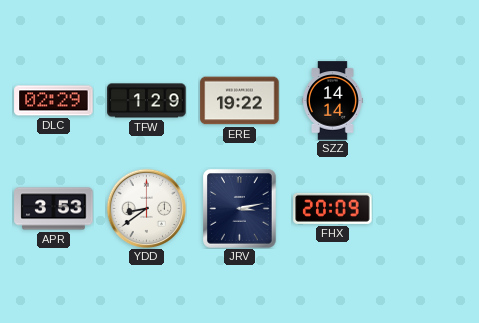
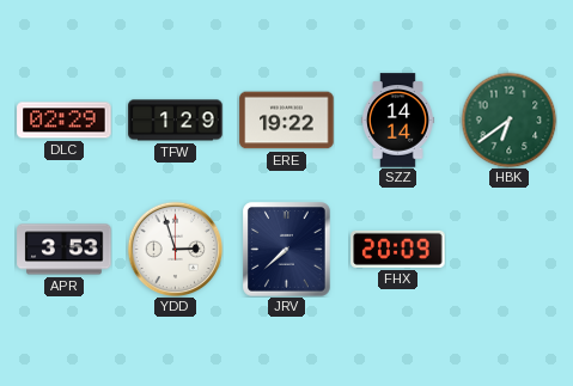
HBK: none -> 6:39 (508, 120)
YDD: 8:39 -> 2:57 (175, 249)
JRV: 3:13 -> 7:38 (287, 250)
